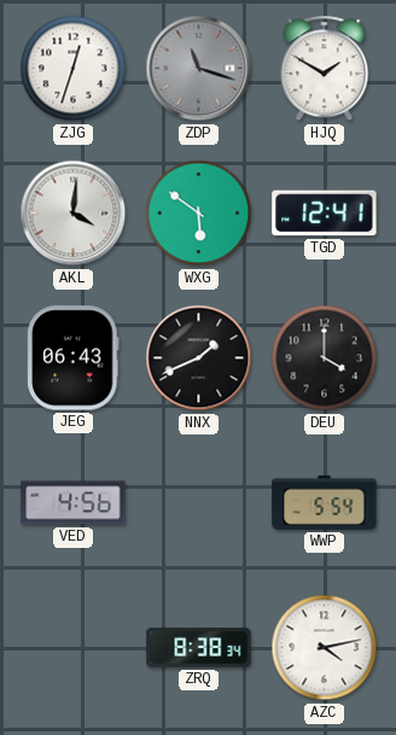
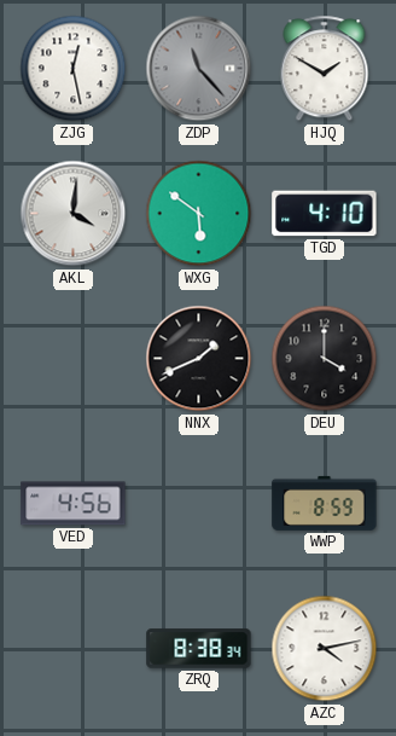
ZJG: 12:33 -> 12:28 (74, 69)
ZDP: 11:18 -> 11:23 (199, 69)
TGD: 12:41 -> 4:10 (325, 214)
JEG: 06:43 -> none (74, 358)
WWP: 5:54 -> 8:59 (325, 503)
